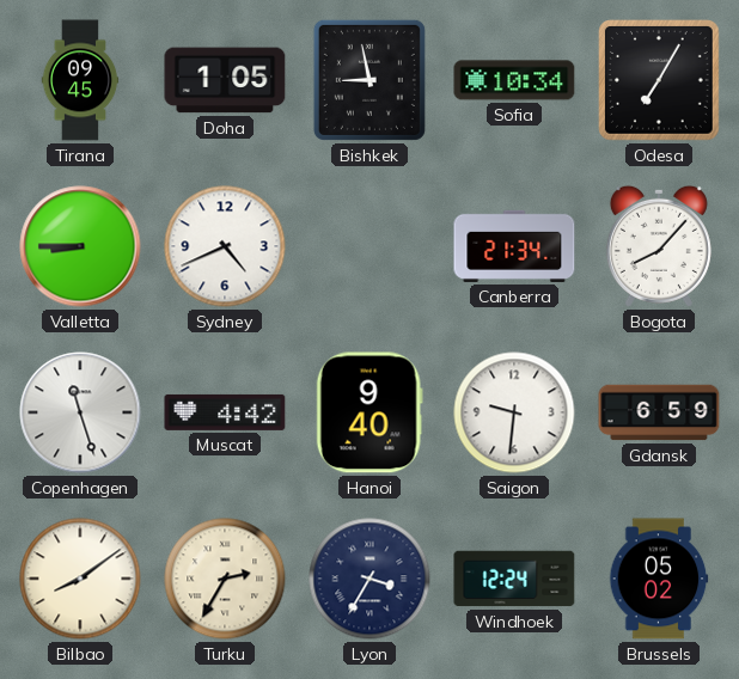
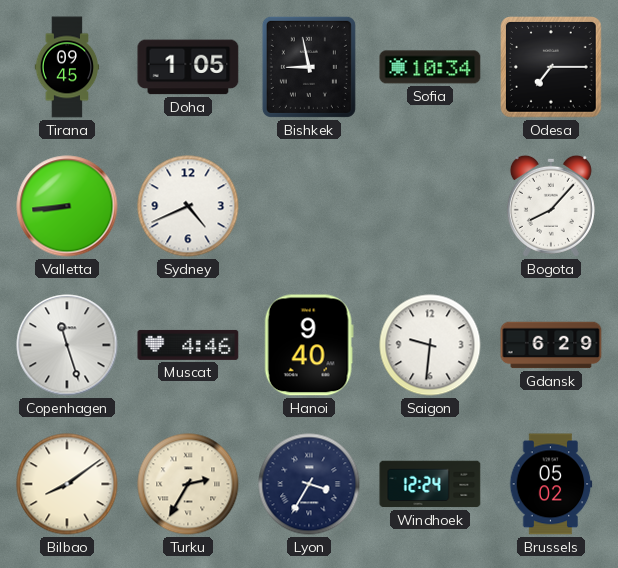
Odesa: 7:05 -> 7:15 (552, 68)
Valletta: 8:45 -> 8:44 (67, 206)
Canberra: 21:34 -> none (514, 246)
Muscat: 4:42 -> 4:46 (188, 345)
Gdansk: 6:59 -> 6:29 (551, 345)
